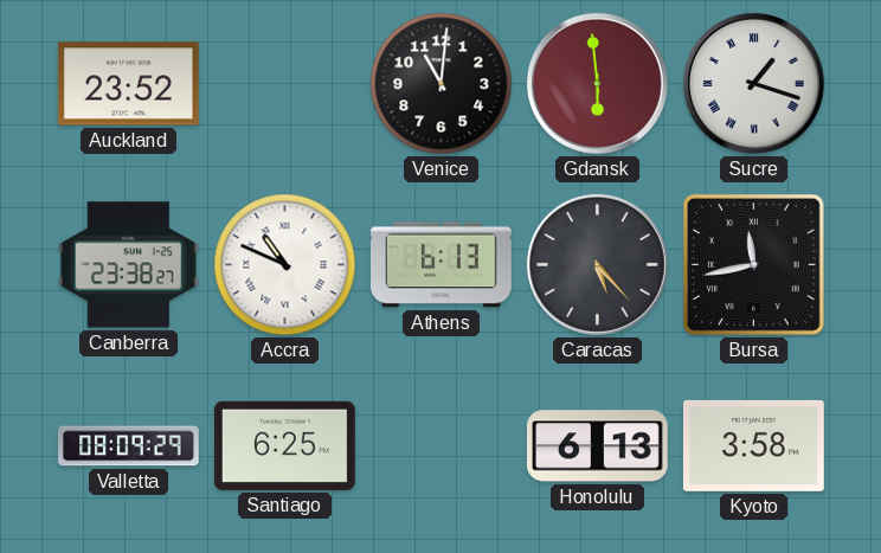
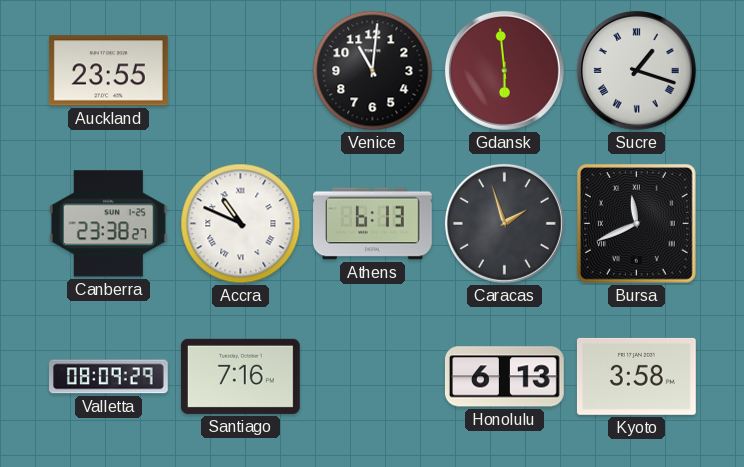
Auckland: 23:52 -> 23:55 (108, 71)
Caracas: 5:23 -> 1:57 (504, 223)
Bursa: 11:43 -> 11:41 (636, 223)
Santiago: 6:25 -> 7:16 (240, 376)
